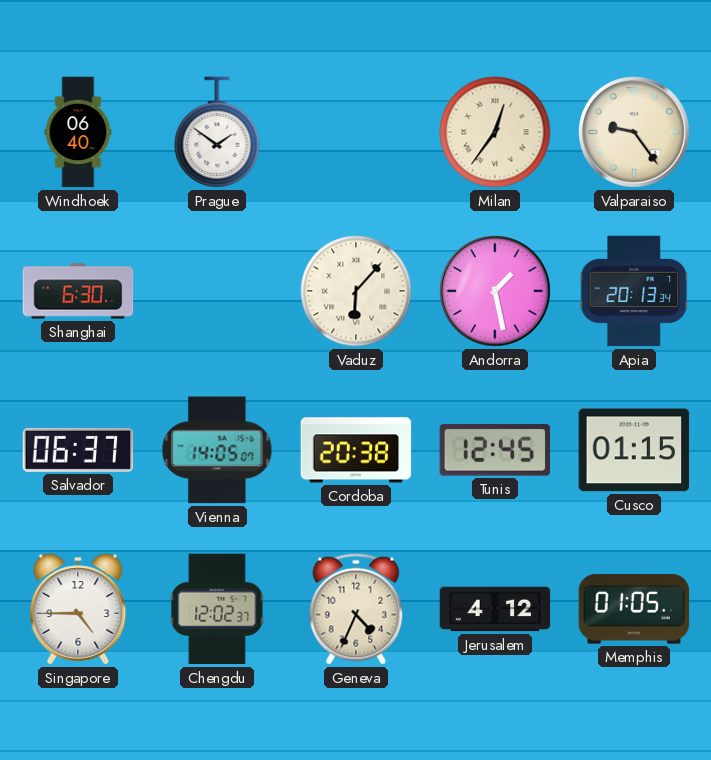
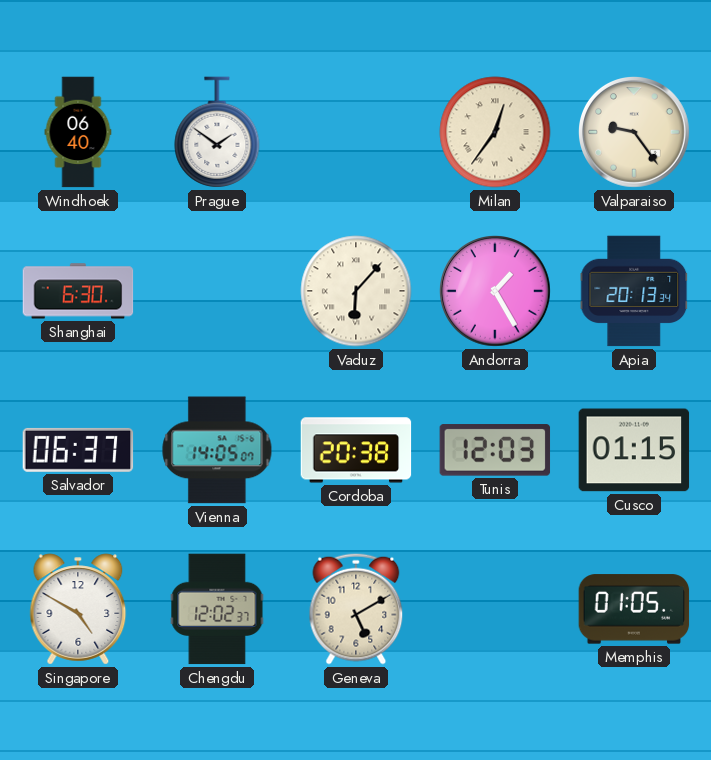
Andorra: 1:28 -> 1:25 (496, 292)
Tunis: 12:45 -> 12:03 (495, 450)
Singapore: 4:45 -> 4:50 (78, 609)
Geneva: 4:34 -> 5:10 (356, 609)
Jerusalem: 4:12 -> none (495, 609)
